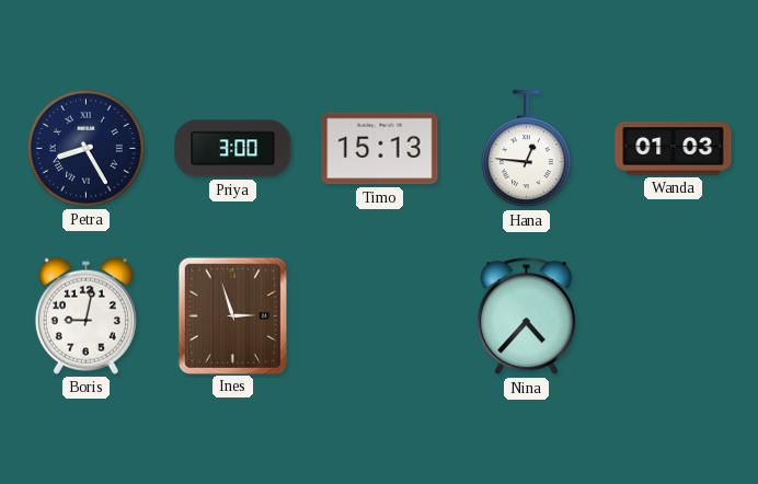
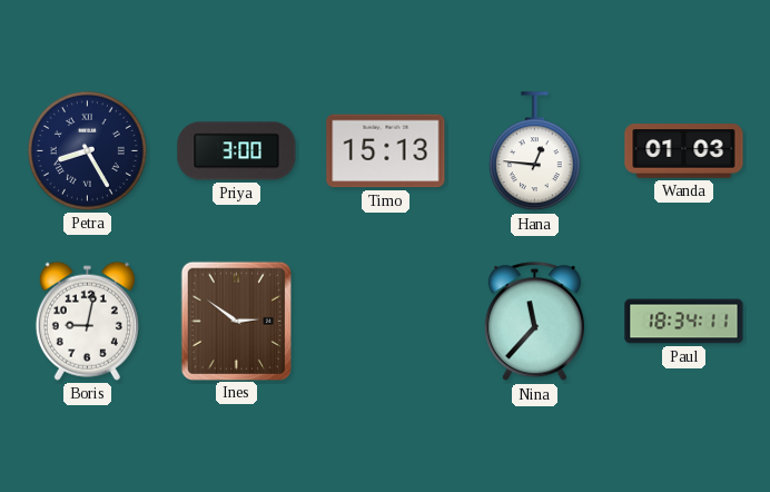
Ines: 2:57 -> 2:51 (236, 321)
Nina: 4:37 -> 11:37 (534, 322)
Paul: none -> 18:34 (684, 322)
